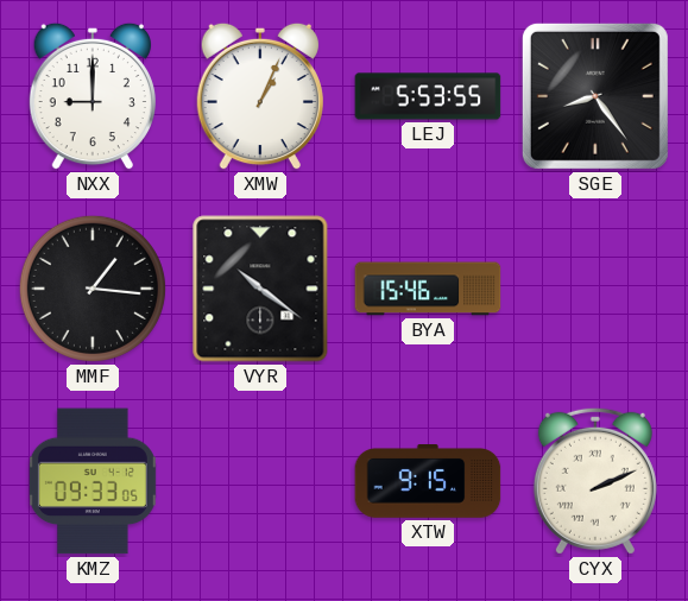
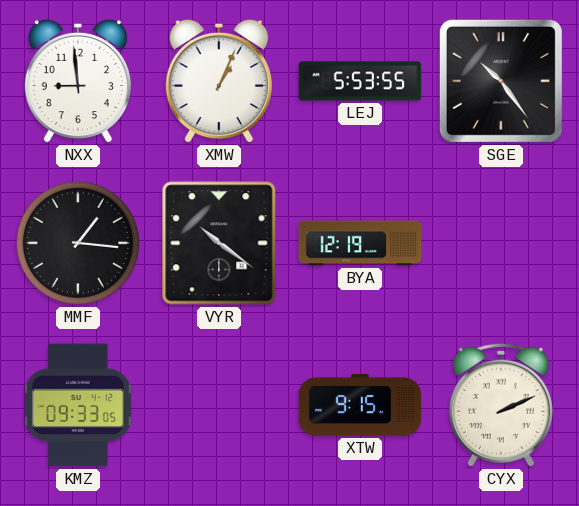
NXX: 9:00 -> 8:59 (78, 81)
SGE: 8:24 -> 10:24 (501, 81)
BYA: 15:46 -> 12:19 (360, 243)
